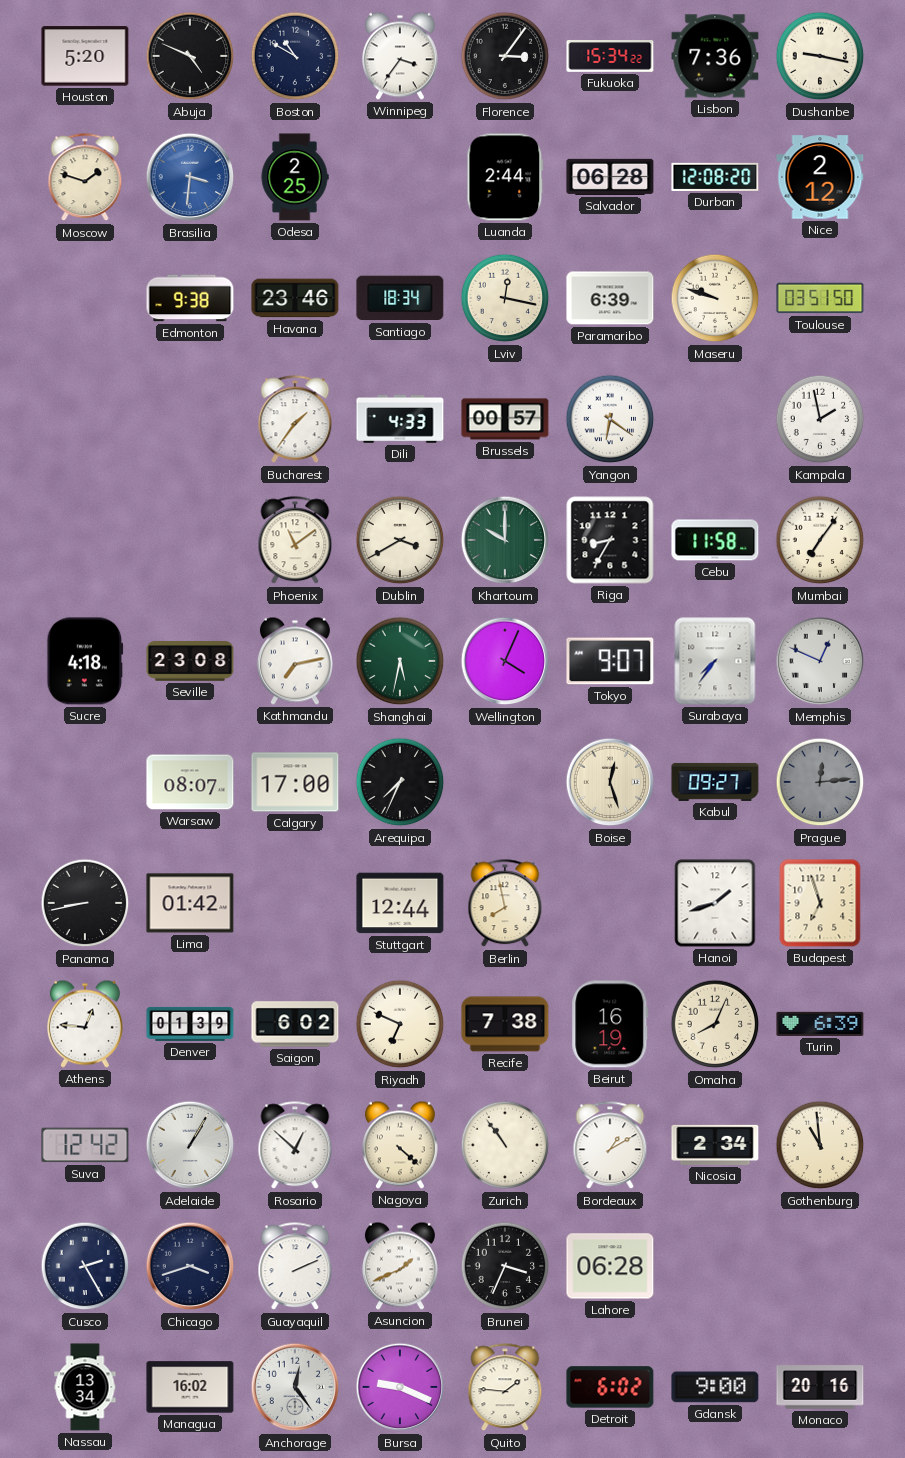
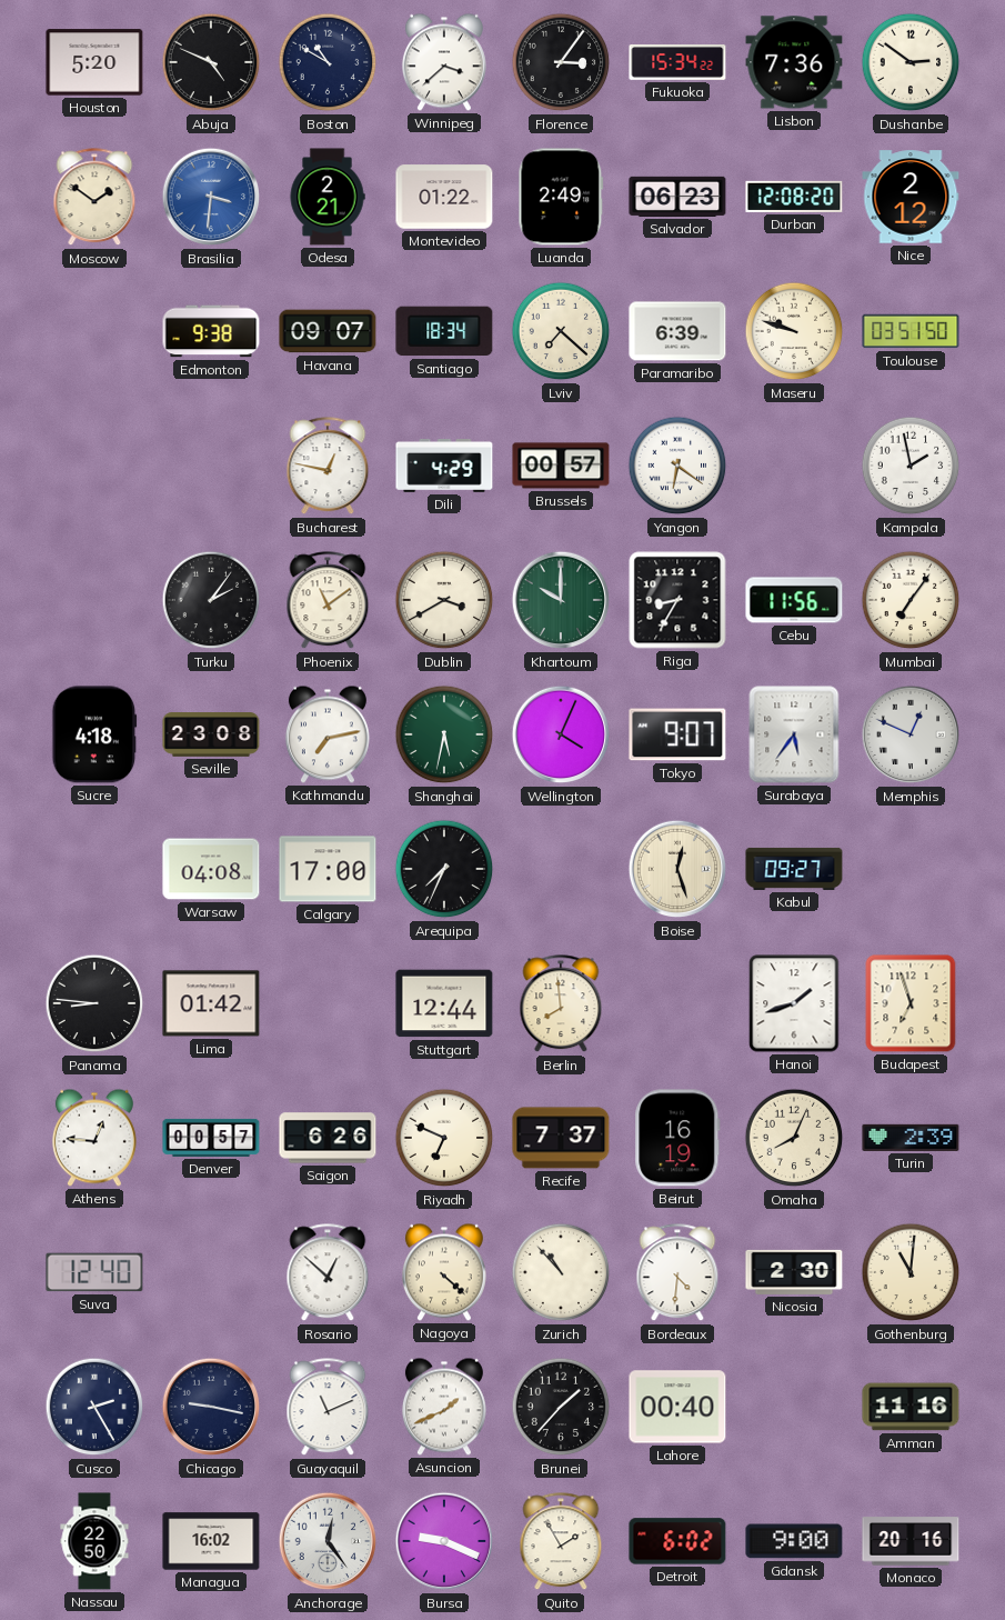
Winnipeg: 3:36 -> 3:38 (444, 62)
Dushanbe: 9:17 -> 2:51 (911, 62)
Moscow: 1:48 -> 1:51 (94, 198)
Odesa: 2:25 -> 2:21 (328, 197)
Montevideo: none -> 01:22 (444, 197)
Luanda: 2:44 -> 2:49 (561, 197)
Salvador: 06:28 -> 06:23 (677, 197)
Havana: 23:46 -> 09:07 (328, 331)
Lviv: 12:17 -> 7:22 (561, 331)
Bucharest: 1:36 -> 12:47 (328, 467)
Dili: 4:33 -> 4:29 (444, 467)
Turku: none -> 2:06 (211, 600)
Cebu: 11:58 -> 11:56 (794, 600)
Surabaya: 7:36 -> 5:36 (794, 734)
Warsaw: 08:07 -> 04:08 (211, 869)
Prague: 12:14 -> none (820, 782)
Panama: 8:43 -> 8:46 (94, 1003)
Berlin: 7:58 -> 7:59 (561, 1004)
Denver: 01:39 -> 00:57 (211, 1138)
Saigon: 6:02 -> 6:26 (328, 1138)
Recife: 7:38 -> 7:37 (561, 1138)
Turin: 6:39 -> 2:39 (911, 1138)
Suva: 12:42 -> 12:40 (94, 1272)
Adelaide: 1:05 -> none (190, 1145)
Zurich: 10:54 -> 10:53 (561, 1272)
Bordeaux: 1:10 -> 4:31 (677, 1273)
Nicosia: 2:34 -> 2:30 (794, 1272)
Gothenburg: 10:59 -> 11:01 (911, 1272)
Chicago: 3:42 -> 9:17 (211, 1407)
Guayaquil: 2:11 -> 11:11 (328, 1408)
Brunei: 3:34 -> 1:37 (561, 1407)
Lahore: 06:28 -> 00:40 (677, 1407)
Amman: none -> 11:16 (911, 1407)
Nassau: 13:34 -> 22:50 (94, 1541)
Quito: 1:46 -> 1:55 (561, 1542)
